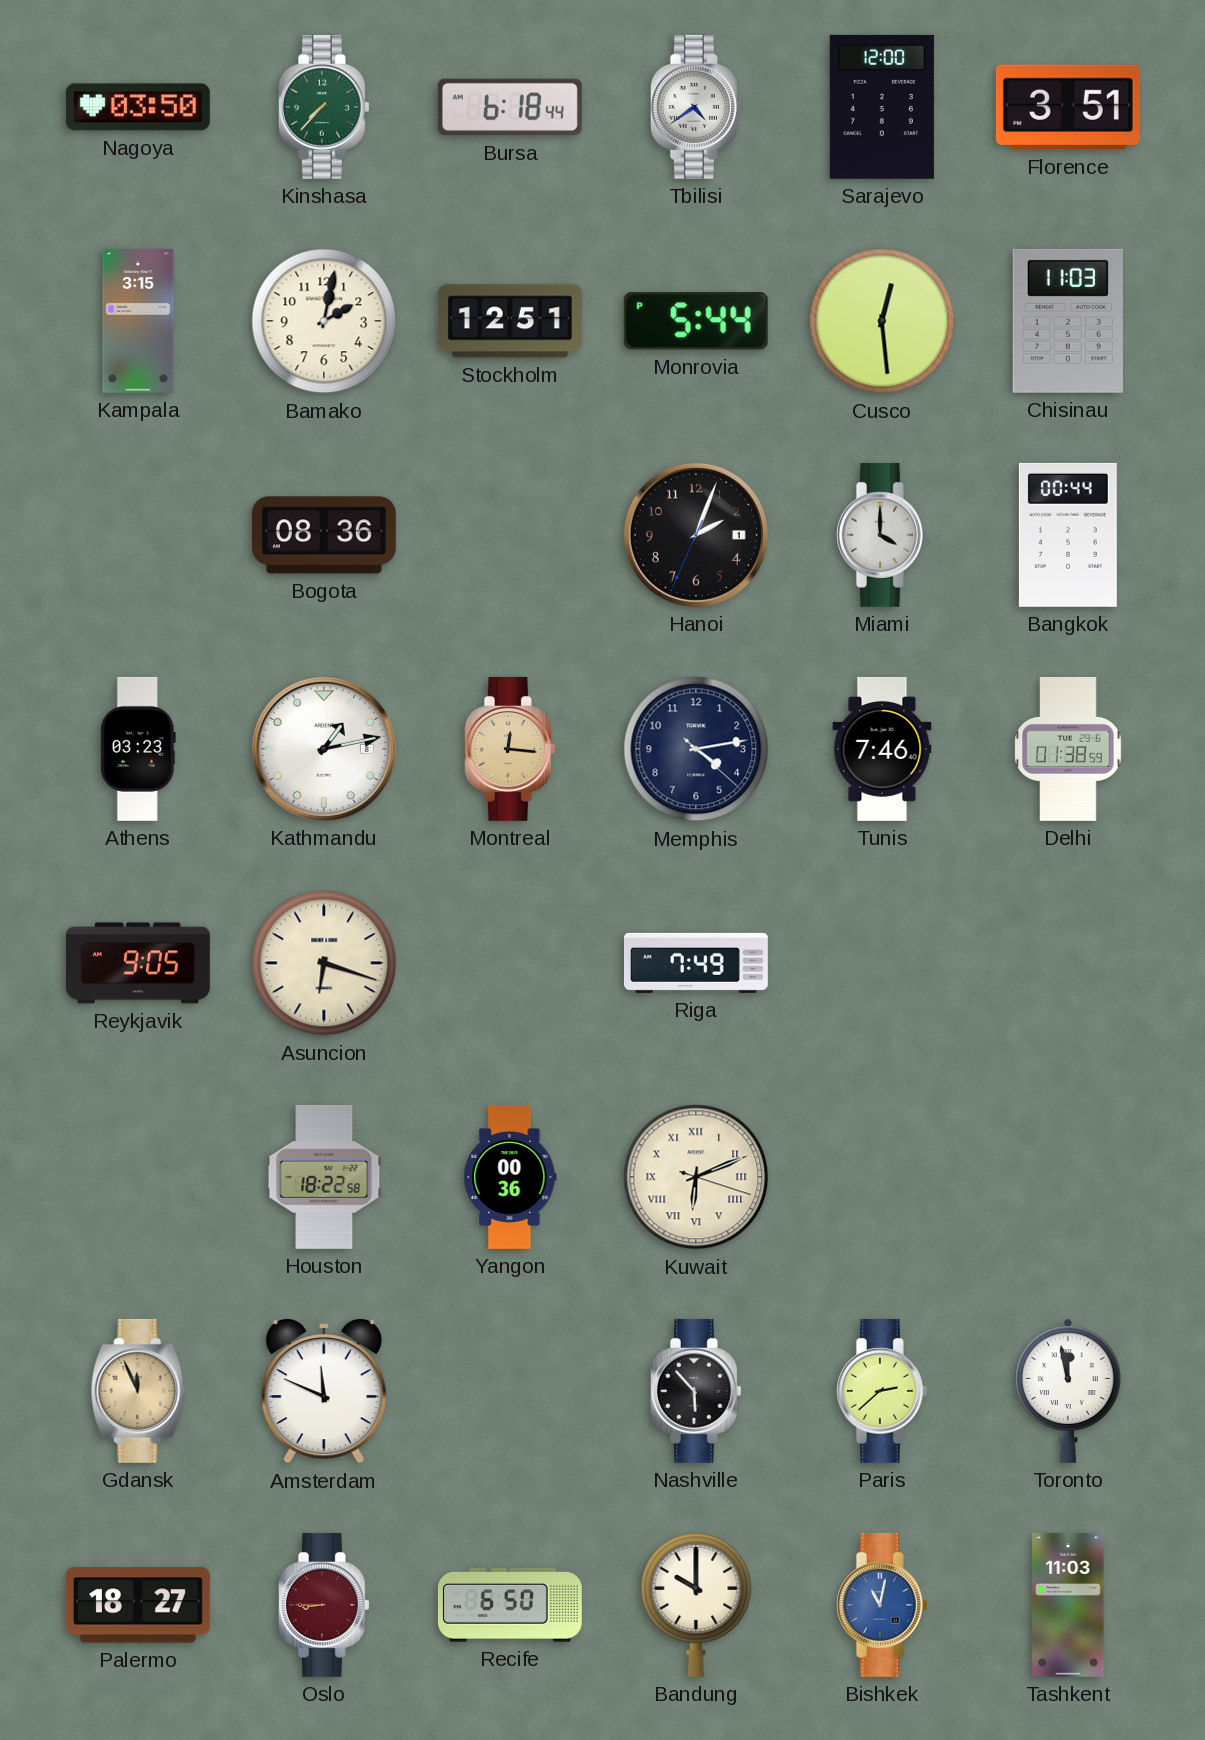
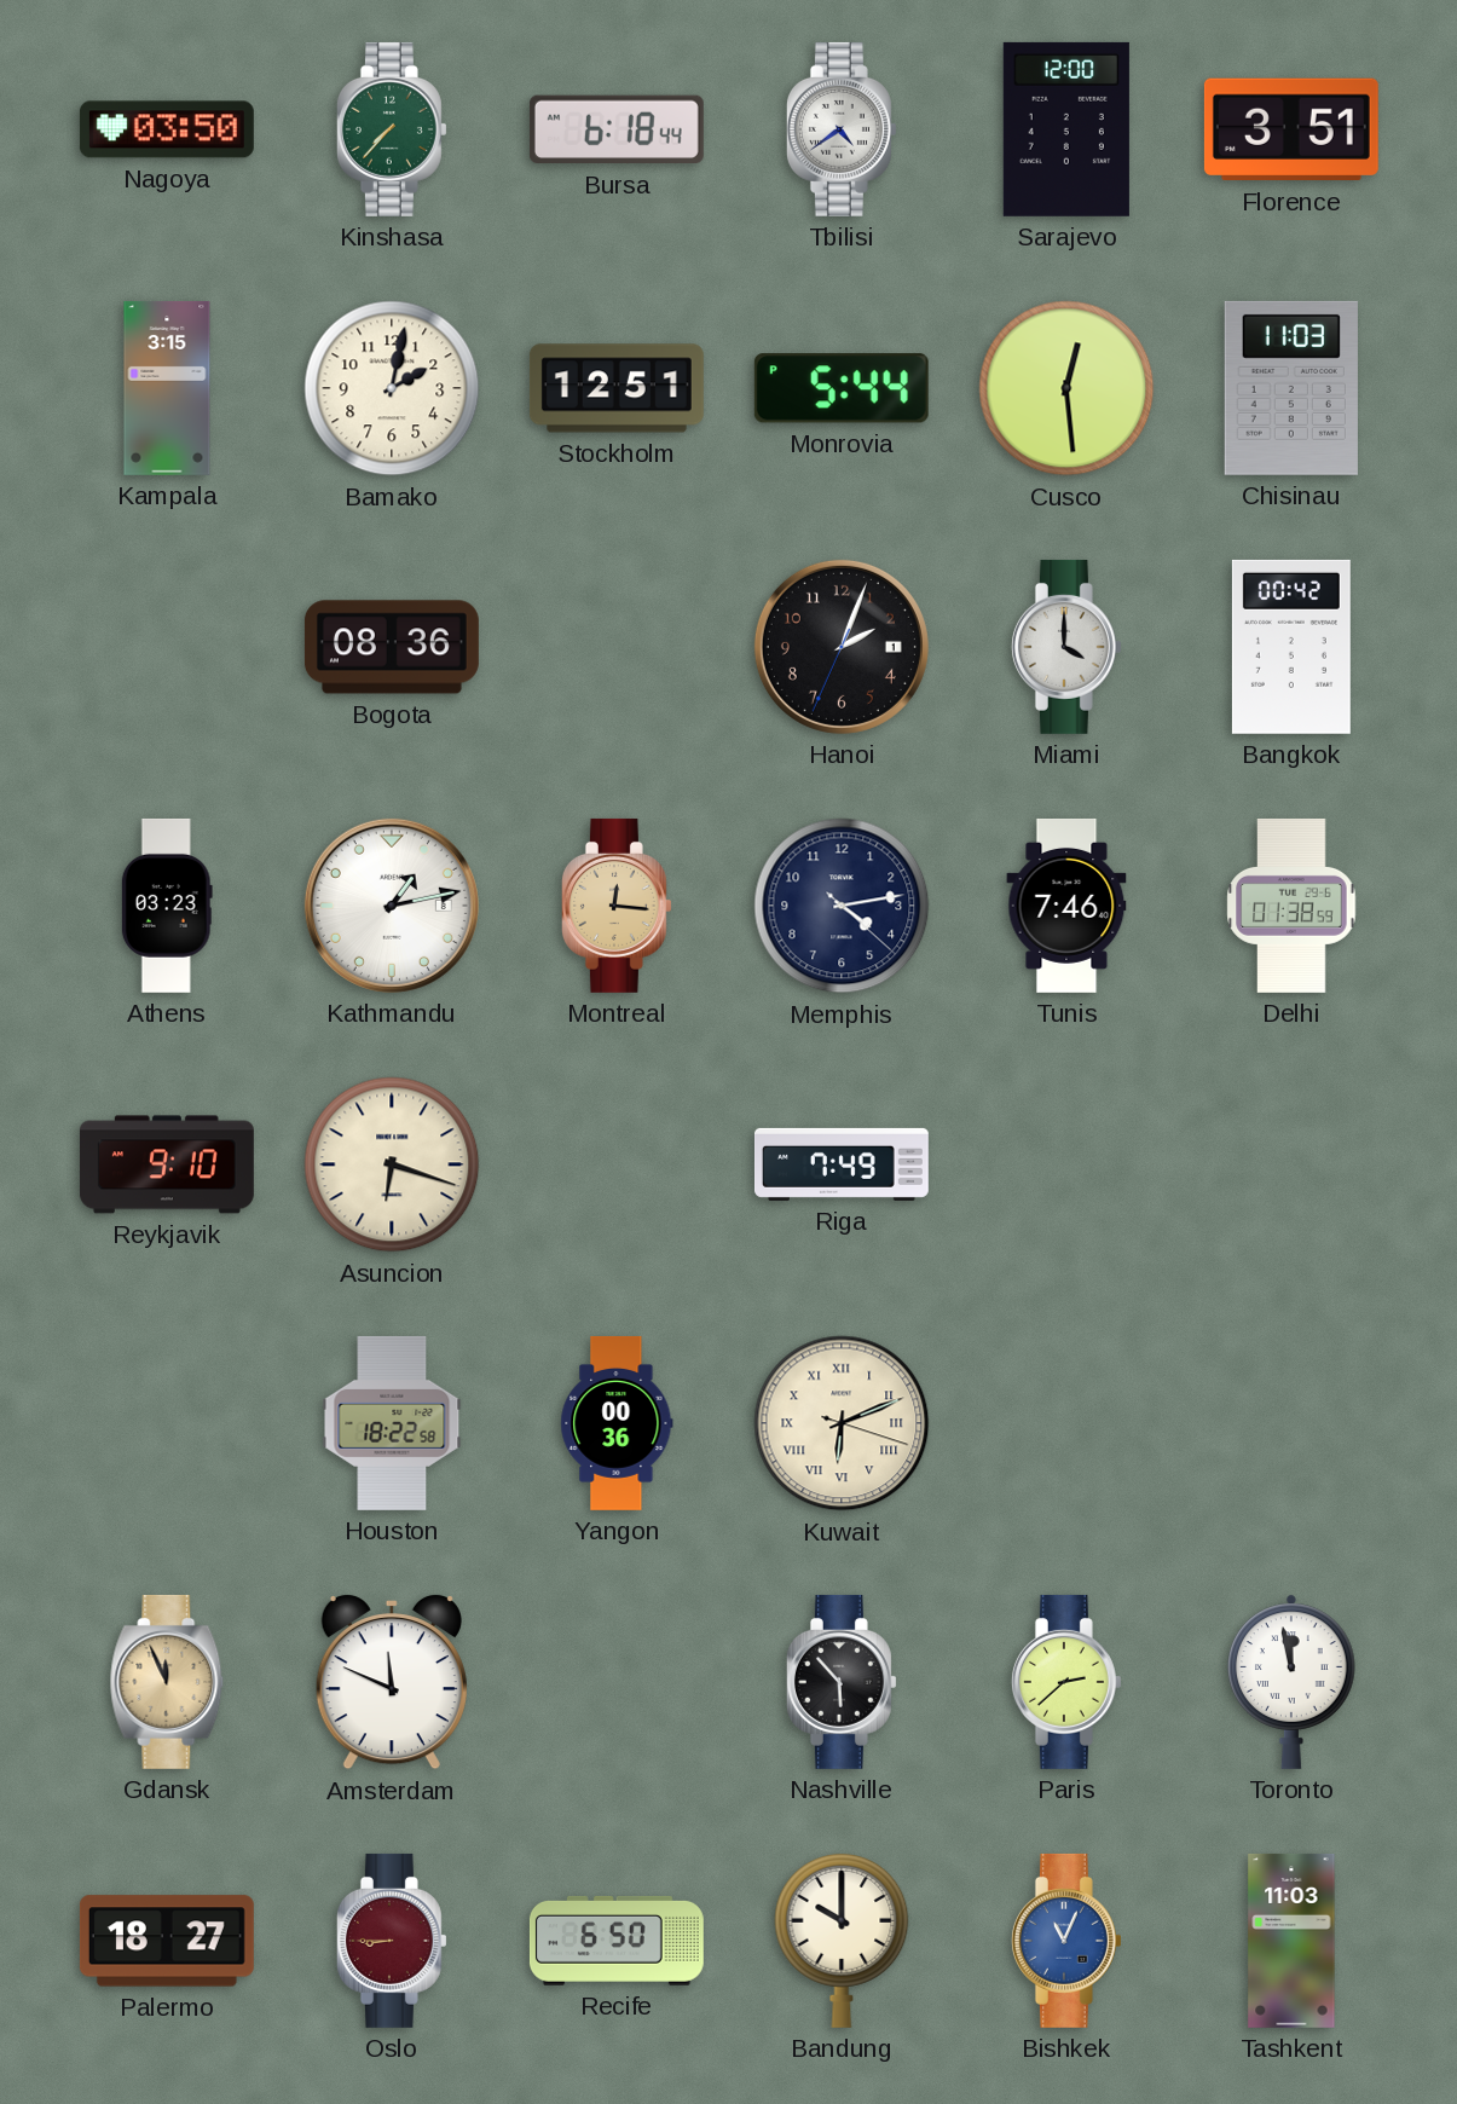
Bangkok: 00:44 -> 00:42 (1291, 647)
Reykjavik: 9:05 -> 9:10 (167, 1164)
Bishkek: 11:02 -> 11:04 (1066, 1941)
